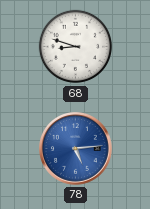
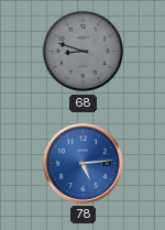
68 dial: white -> grey (84, 52)
